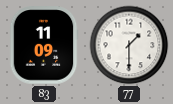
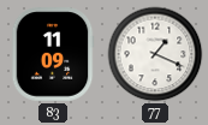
77: 1:30 -> 1:19 (155, 54)
